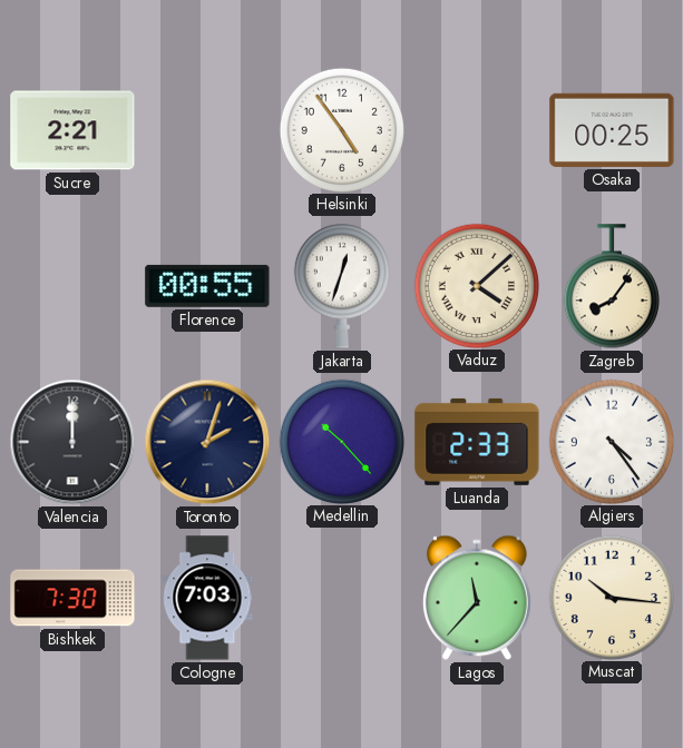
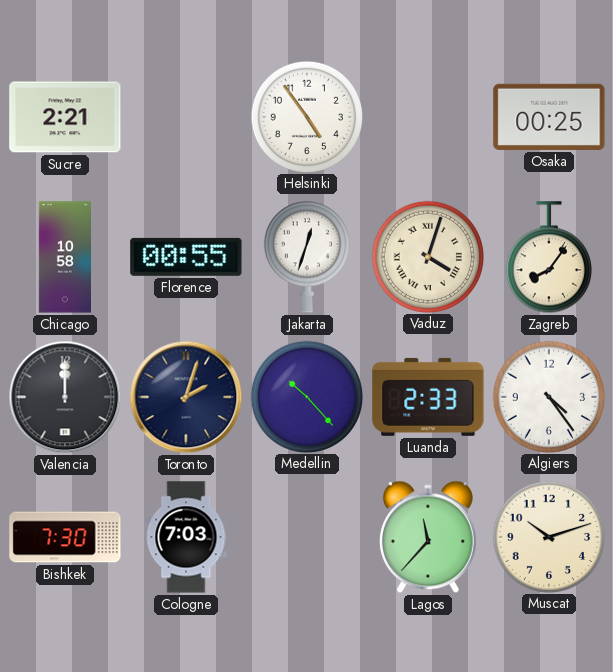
Chicago: none -> 10:58 (64, 257)
Vaduz: 4:08 -> 4:03 (427, 256)
Muscat: 10:16 -> 10:12 (548, 536)
